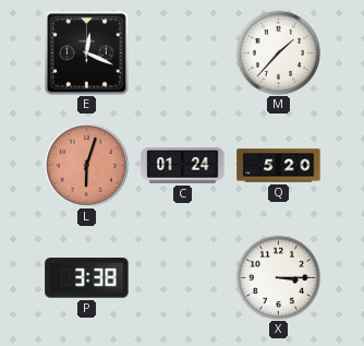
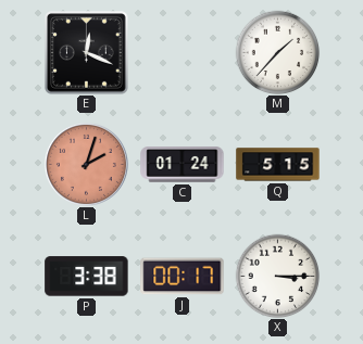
L: 6:03 -> 2:03 (86, 164)
Q: 5:20 -> 5:15 (278, 165)
J: none -> 00:17 (183, 277)
